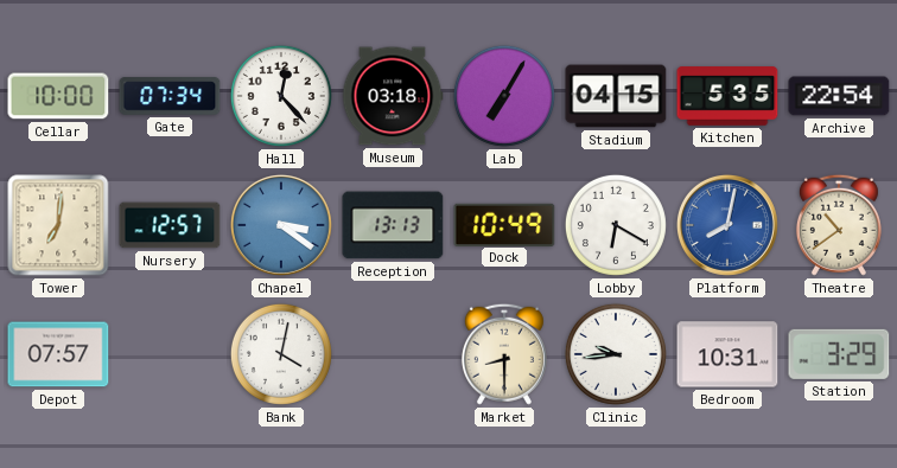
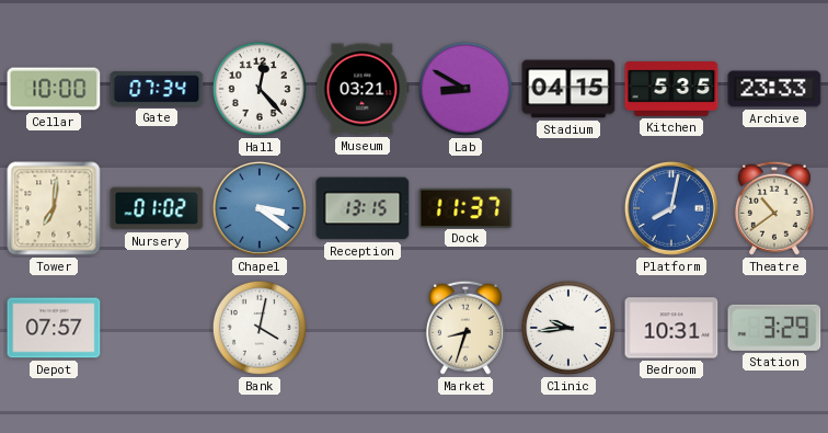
Museum: 03:18 -> 03:21 (363, 89)
Lab: 7:05 -> 8:50 (465, 89)
Archive: 22:54 -> 23:33 (774, 89)
Nursery: 12:57 -> 01:02 (157, 208)
Reception: 13:13 -> 13:15 (363, 208)
Dock: 10:49 -> 11:37 (465, 207)
Lobby: 6:20 -> none (616, 225)
Market: 8:30 -> 8:33 (465, 328)
